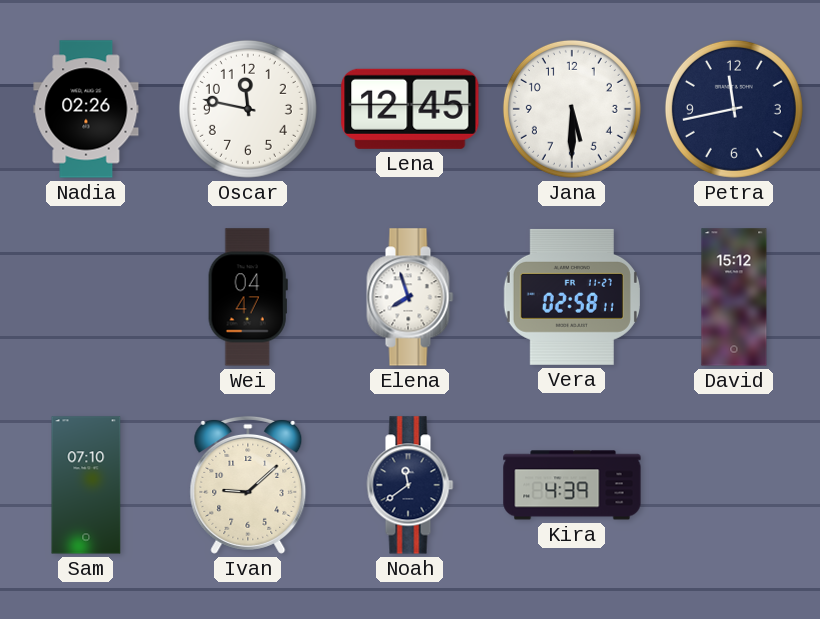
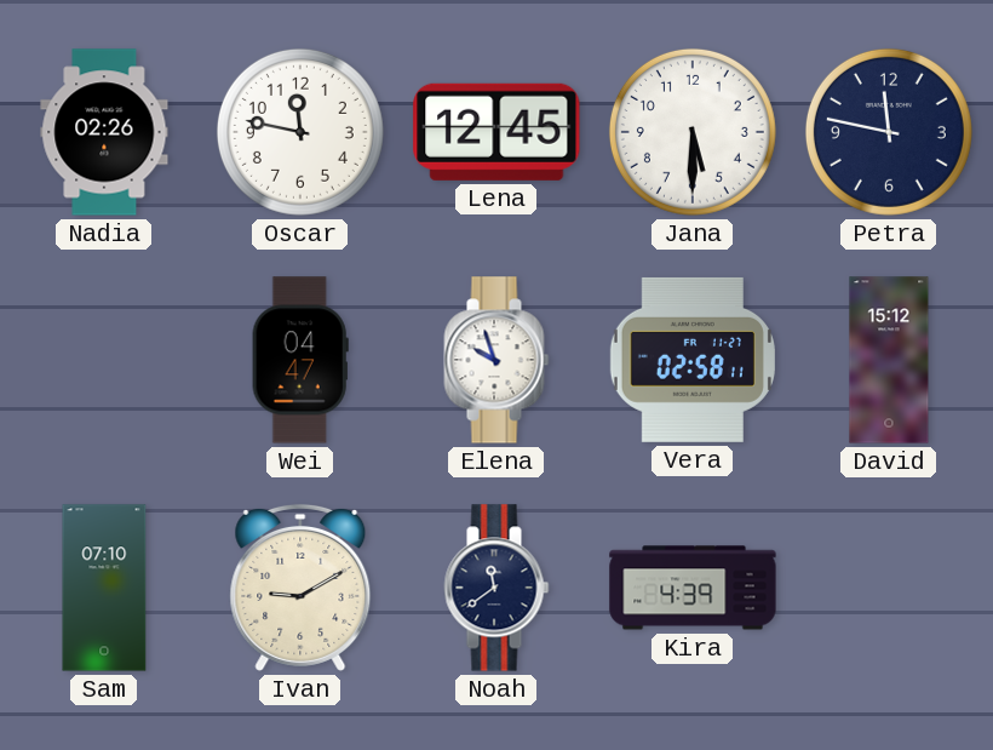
Petra: 11:43 -> 11:47 (889, 132)
Elena: 7:57 -> 9:57 (496, 360)
Ivan: 9:08 -> 9:10 (300, 588)
